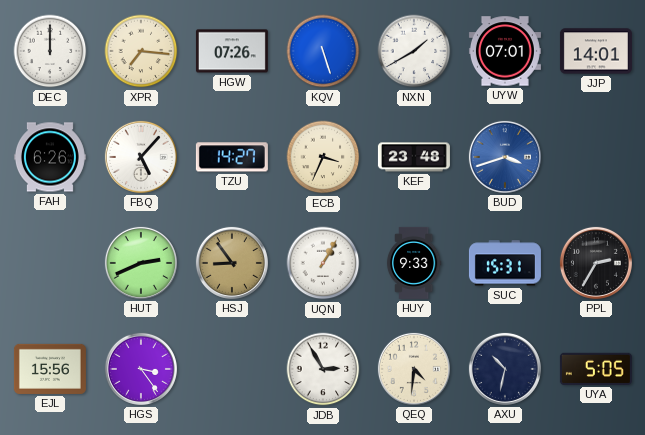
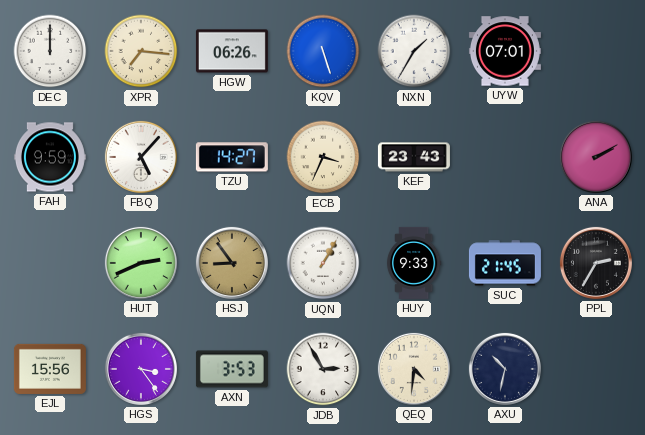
HGW: 07:26 -> 06:26 (232, 51)
NXN: 1:40 -> 1:35 (414, 51)
JJP: 14:01 -> none (596, 51)
FAH: 6:26 -> 9:59 (50, 157)
KEF: 23:48 -> 23:43 (414, 157)
BUD: 3:42 -> none (505, 157)
ANA: none -> 2:10 (596, 157)
SUC: 15:31 -> 21:45 (505, 263)
AXN: none -> 3:53 (232, 369)
UYA: 5:05 -> none (596, 369)
